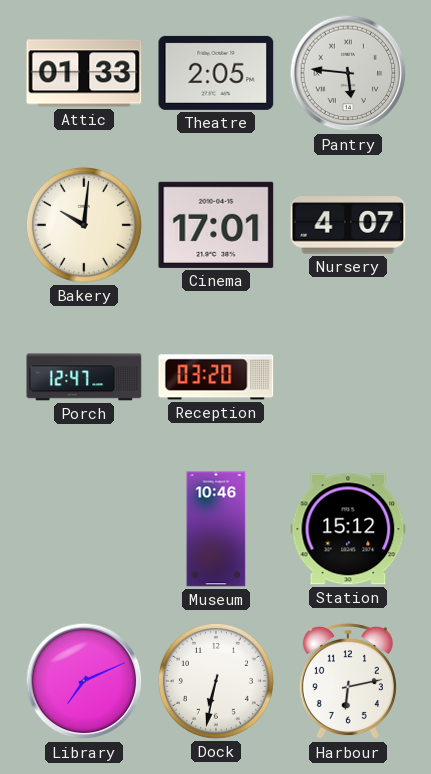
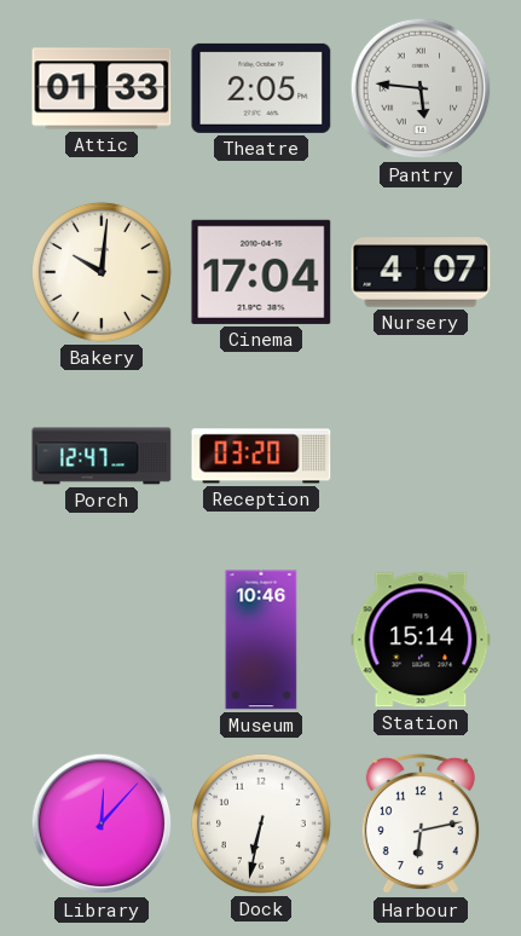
Cinema: 17:01 -> 17:04 (261, 272)
Station: 15:12 -> 15:14 (421, 640)
Library: 7:11 -> 12:07 (102, 824)
